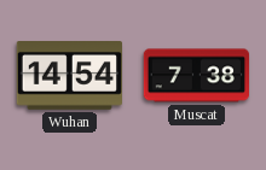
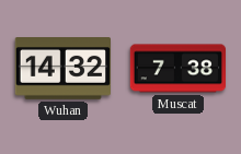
Wuhan: 14:54 -> 14:32 (62, 69)
